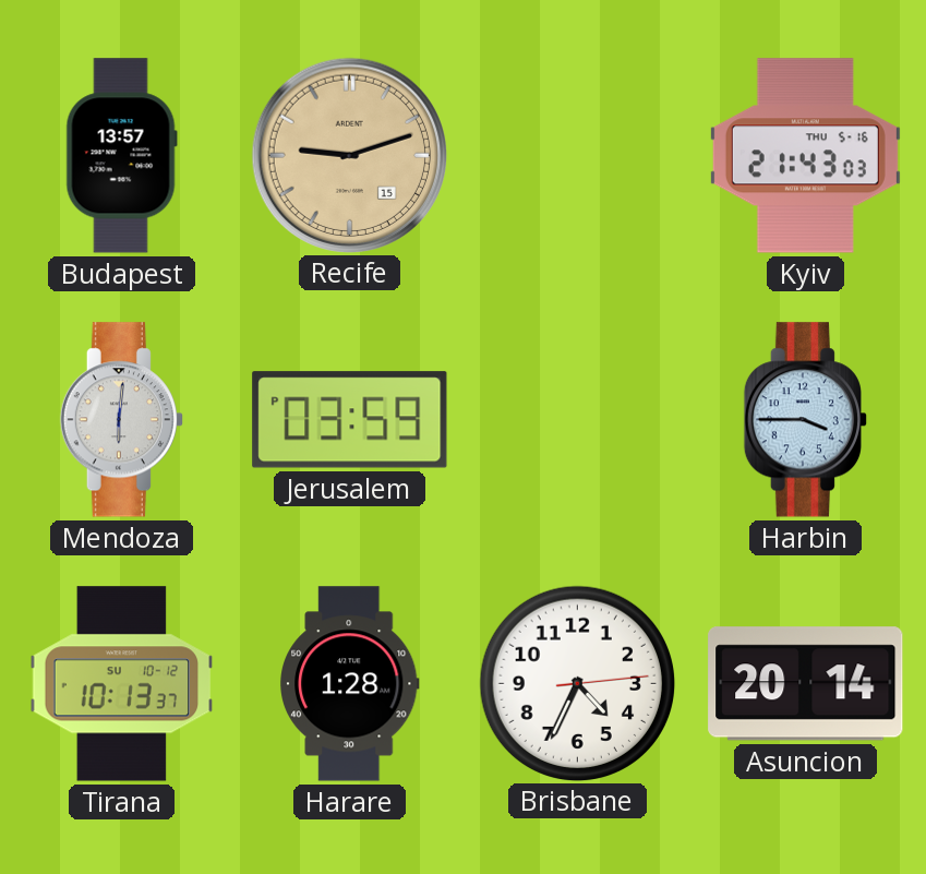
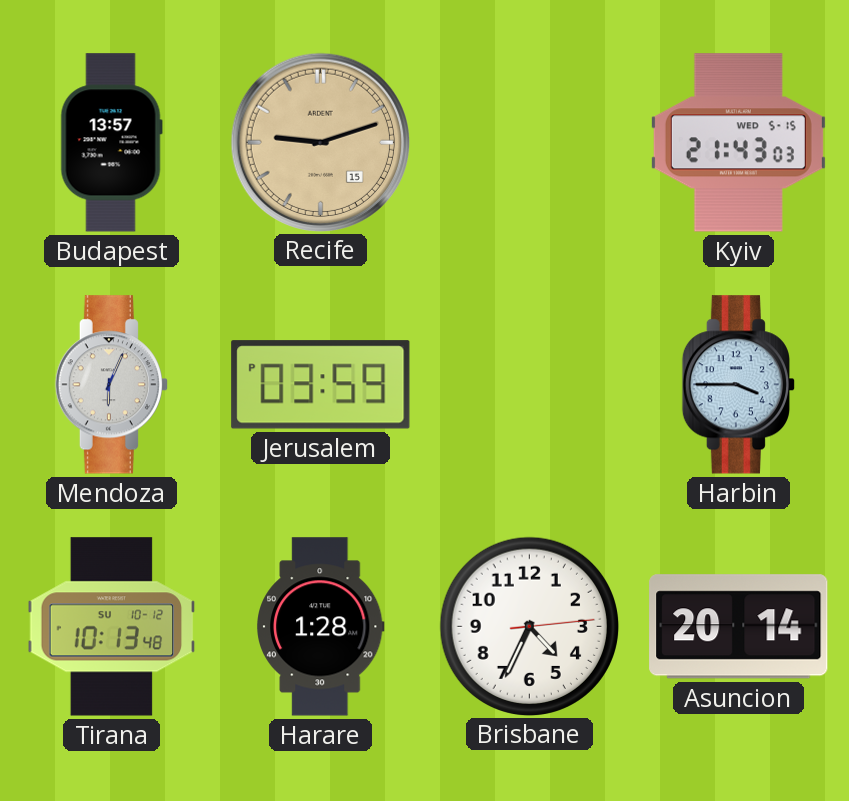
Kyiv date: THU 5-16 -> WED 5-15 (738, 143)
Mendoza: 6:01 -> 6:04 (111, 385)
Tirana: 10:13:37 -> 10:13:48 (112, 627)
